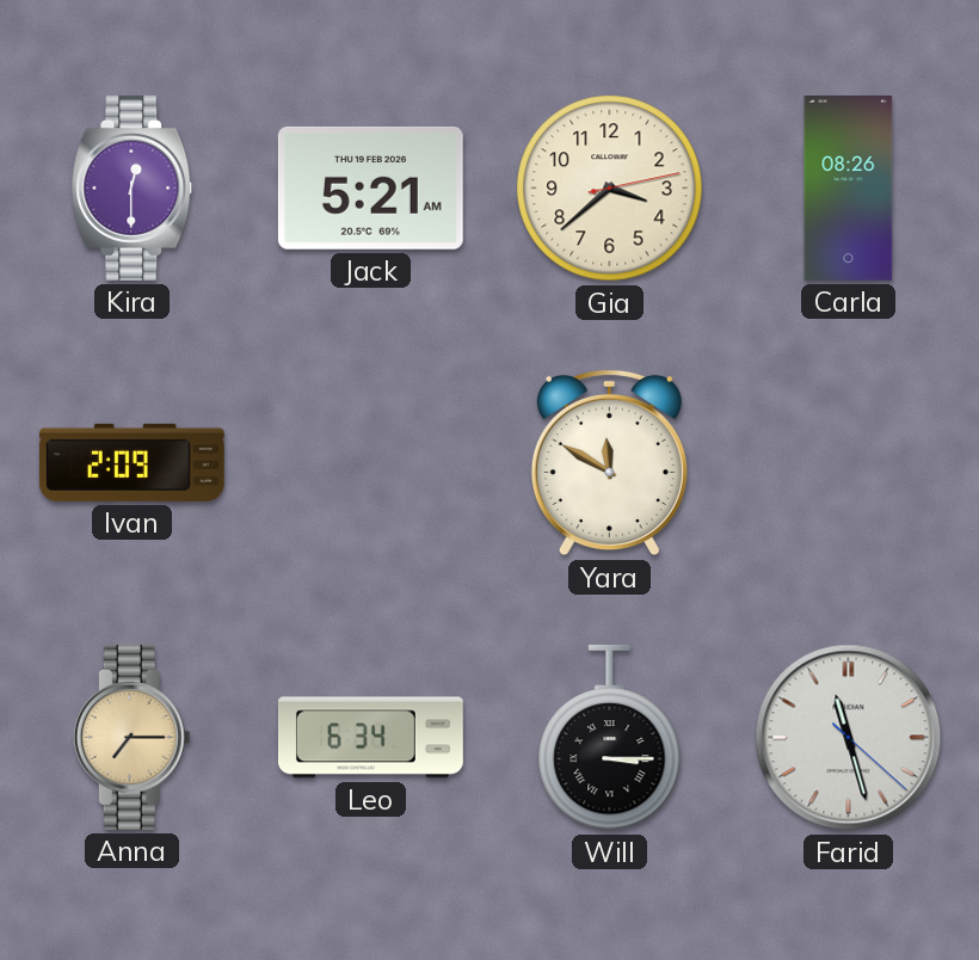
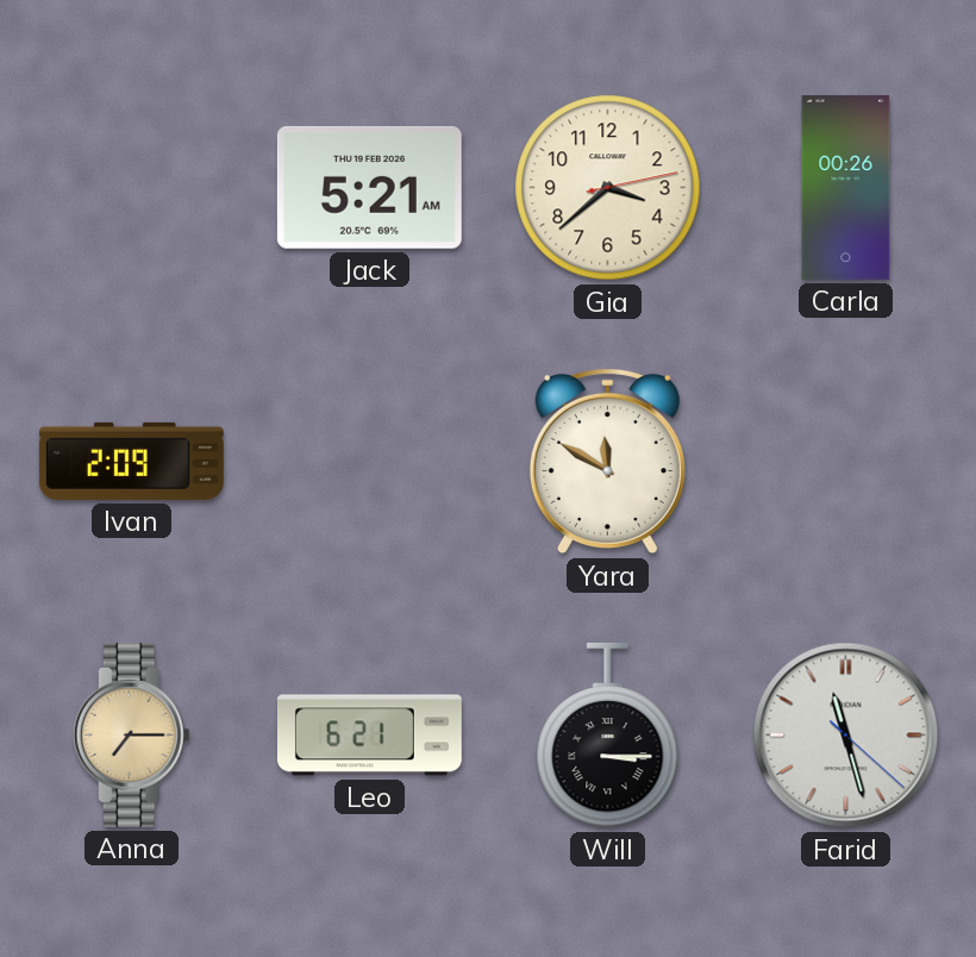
Kira: 12:30 -> none (133, 187)
Carla: 08:26 -> 00:26 (846, 187)
Leo: 6:34 -> 6:21 (369, 736)
